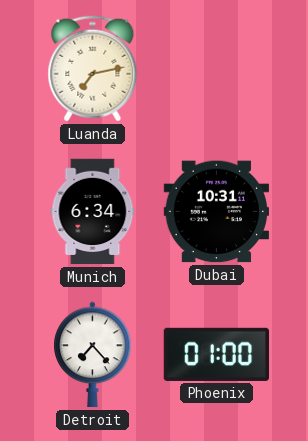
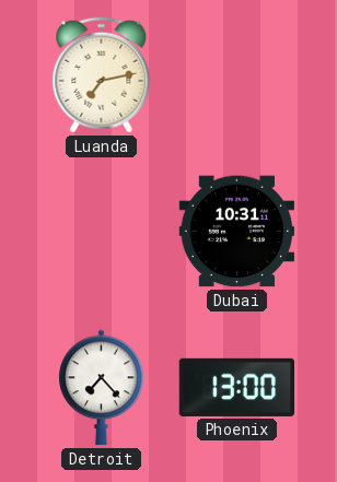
Munich: 6:34 -> none (93, 212)
Phoenix: 01:00 -> 13:00 (236, 387)
